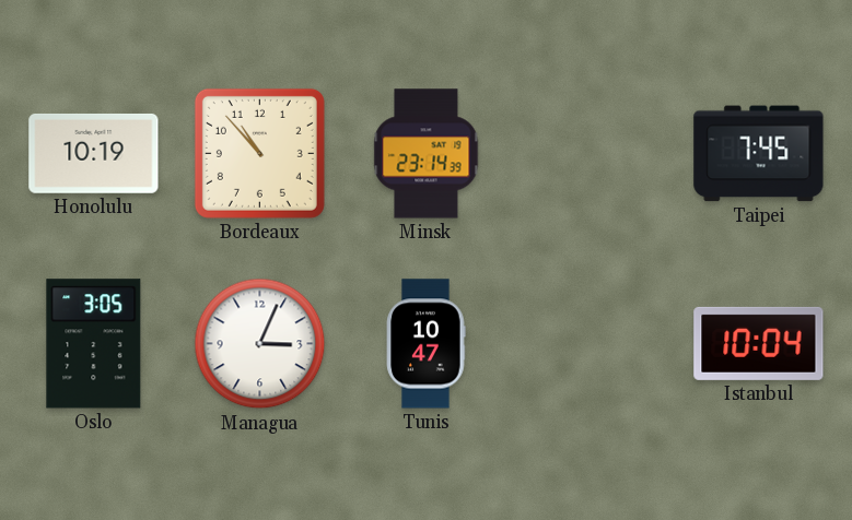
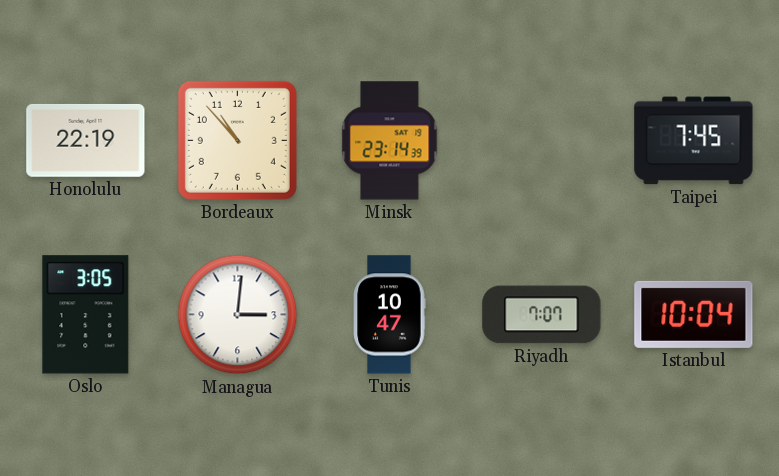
Honolulu: 10:19 -> 22:19 (86, 140)
Managua: 3:04 -> 3:01 (238, 315)
Riyadh: none -> 7:07 (542, 315)
